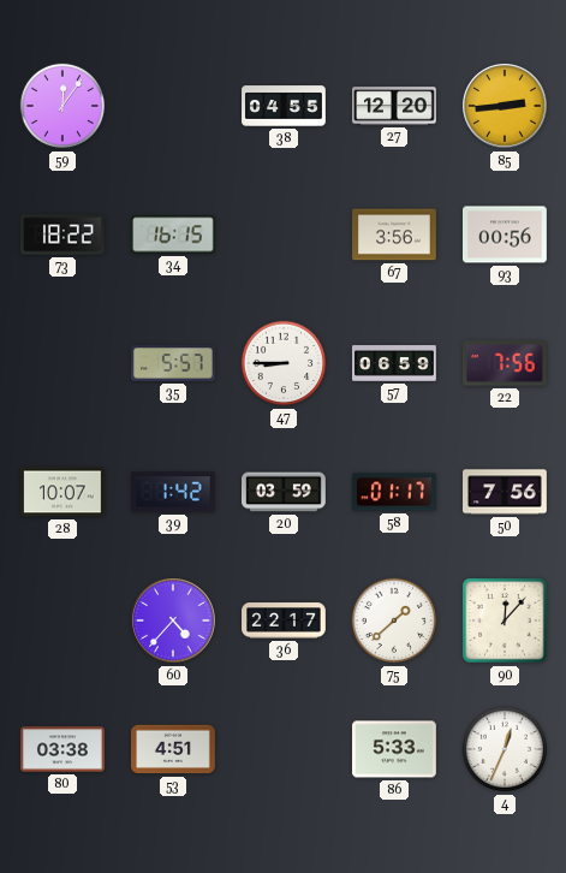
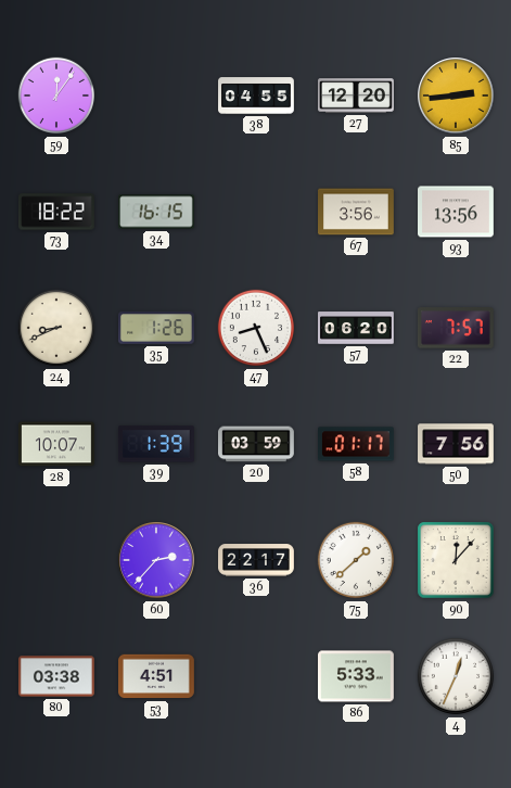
93: 00:56 -> 13:56 (457, 212)
24: none -> 8:41 (56, 328)
35: 5:57 -> 1:26 (157, 328)
47: 8:45 -> 8:26 (256, 328)
57: 06:59 -> 06:20 (357, 328)
22: 7:56 -> 7:57 (456, 328)
39: 1:42 -> 1:39 (156, 444)
60: 4:37 -> 2:37 (156, 560)
